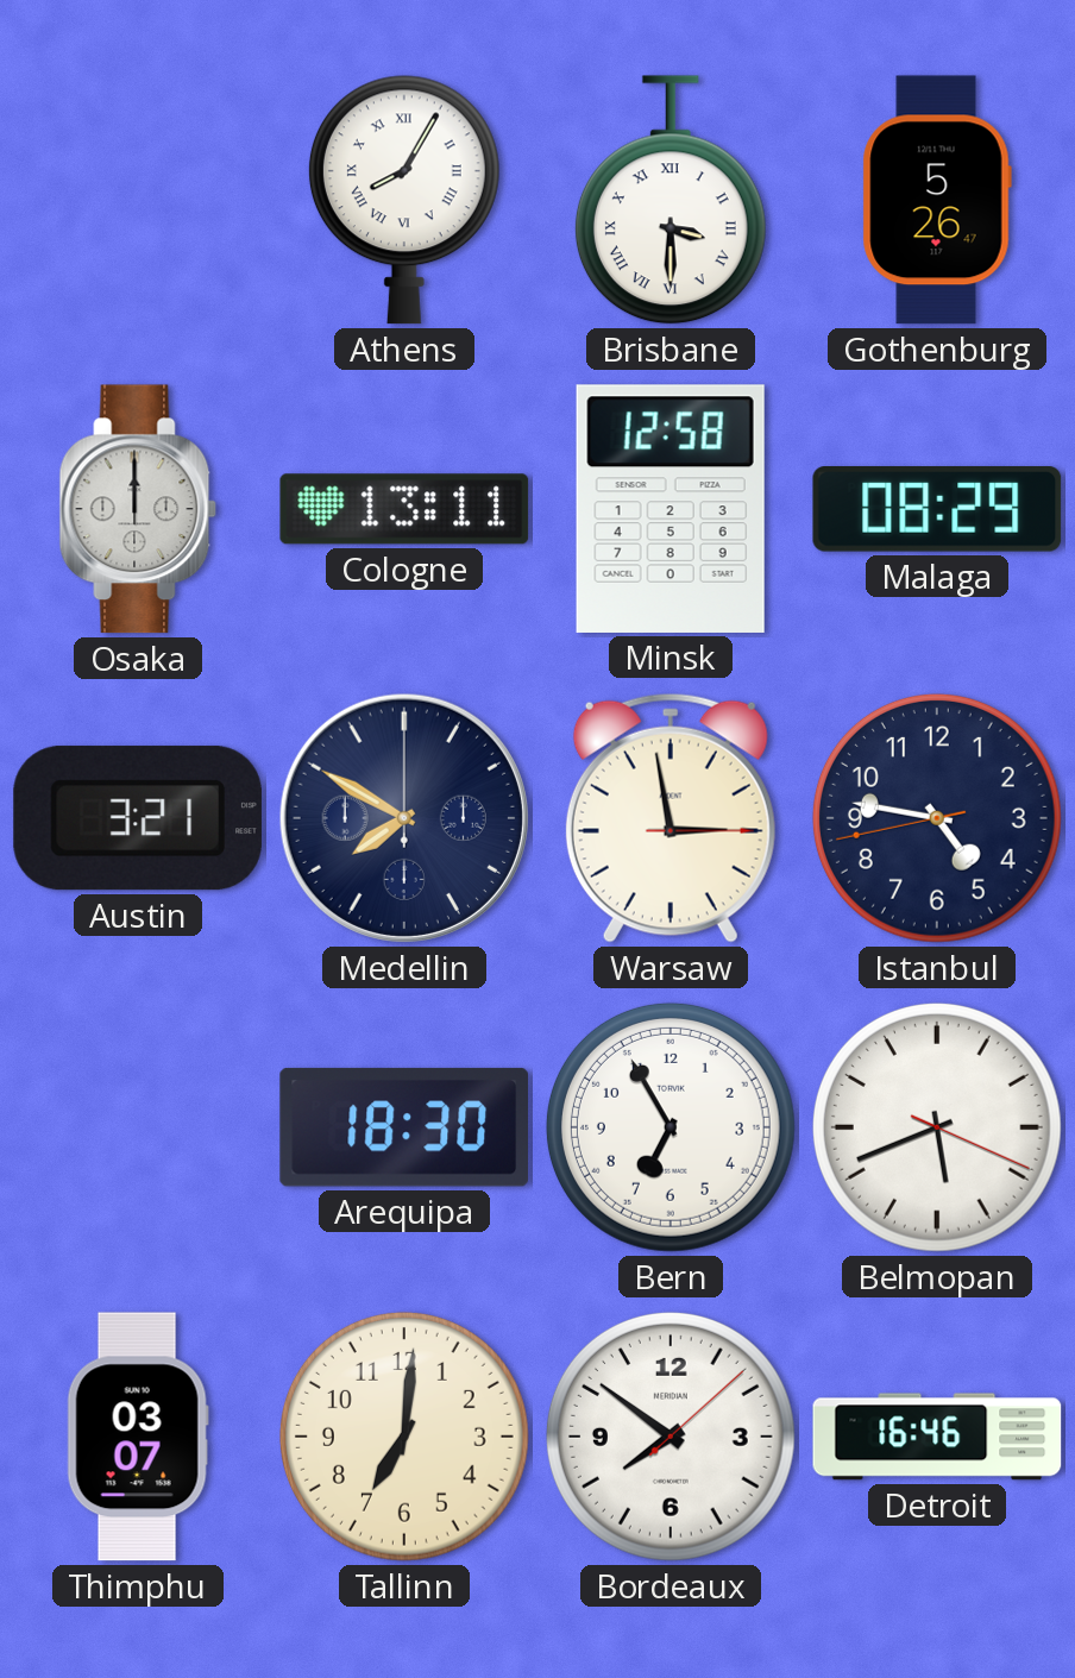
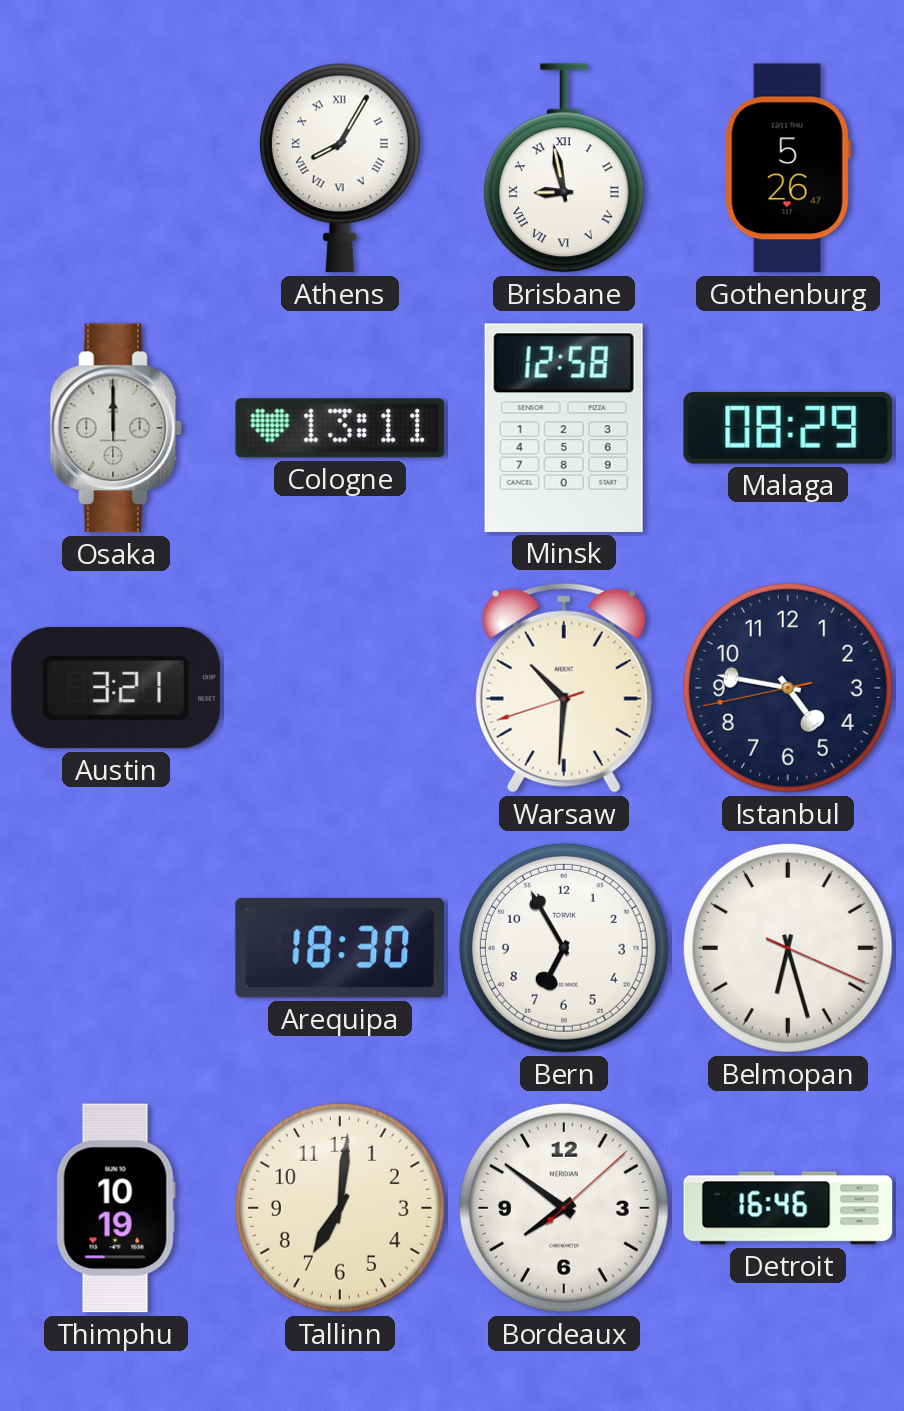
Brisbane: 3:30 -> 8:58 (564, 168)
Medellin: 7:50 -> none (404, 818)
Warsaw: 2:58 -> 10:30 (564, 688)
Belmopan: 5:41 -> 6:27 (788, 948)
Thimphu: 03:07 -> 10:19 (116, 1208)
